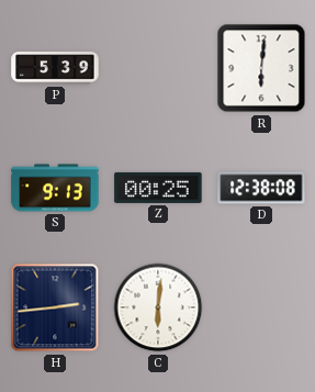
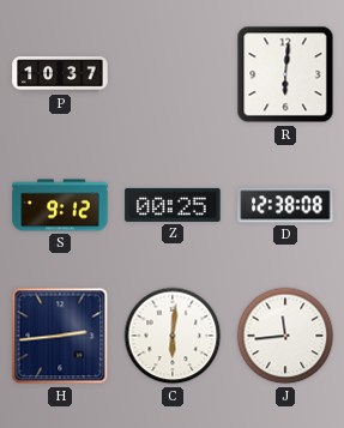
P: 5:39 -> 10:37 (60, 74)
S: 9:13 -> 9:12 (60, 205)
J: none -> 11:44 (285, 336)
